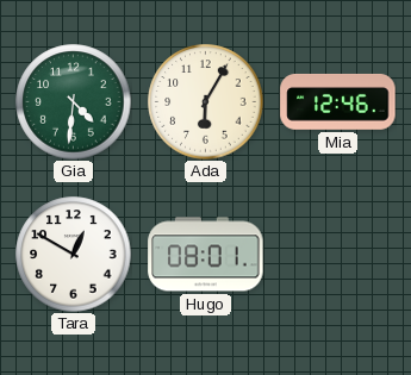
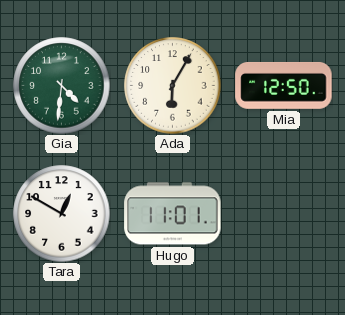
Mia: 12:46 -> 12:50 (284, 86)
Hugo: 08:01 -> 11:01 (173, 214)
